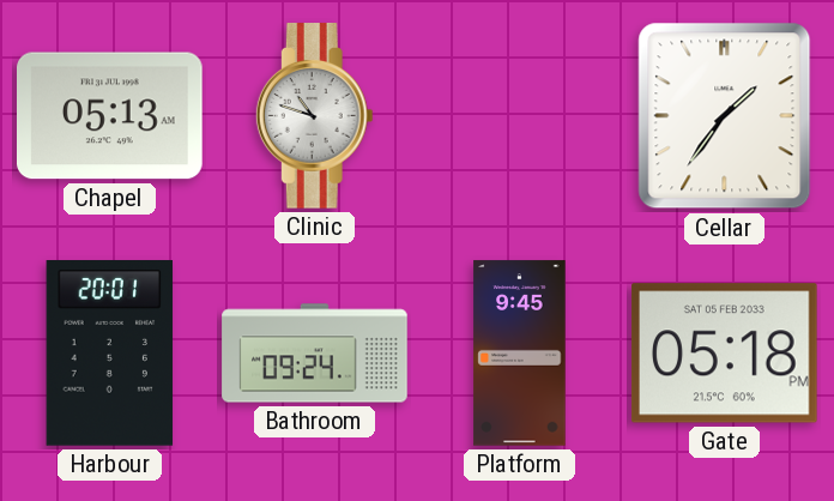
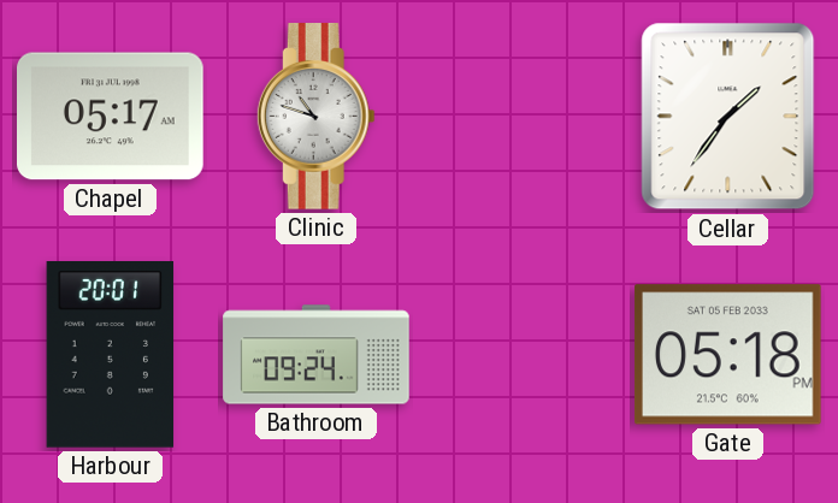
Chapel: 05:13 -> 05:17 (111, 117)
Platform: 9:45 -> none (520, 354)
